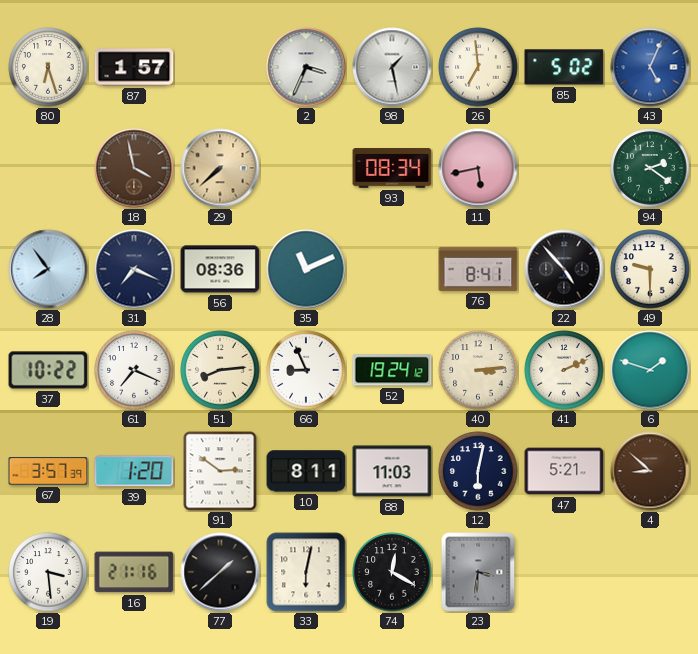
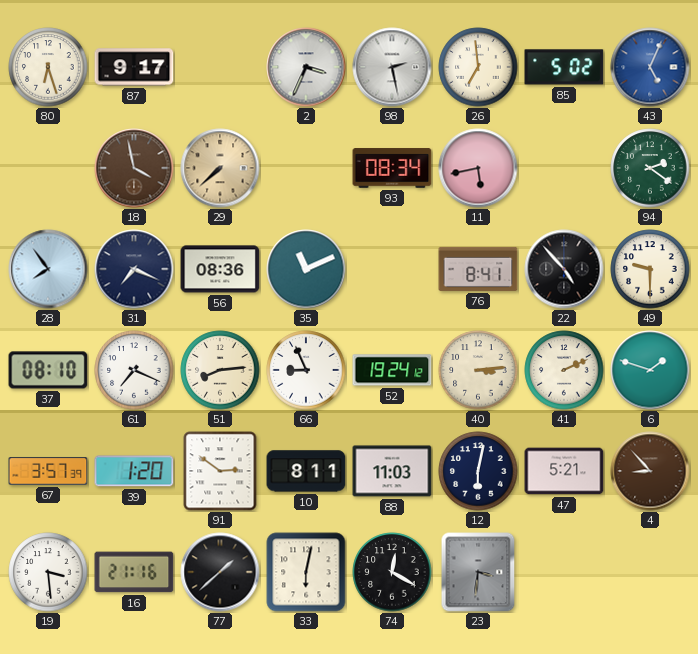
87: 1:57 -> 9:17 (134, 67)
98: 1:28 -> 2:28 (392, 67)
37: 10:22 -> 08:10 (48, 370)
4: 8:52 -> 8:53 (650, 471)
